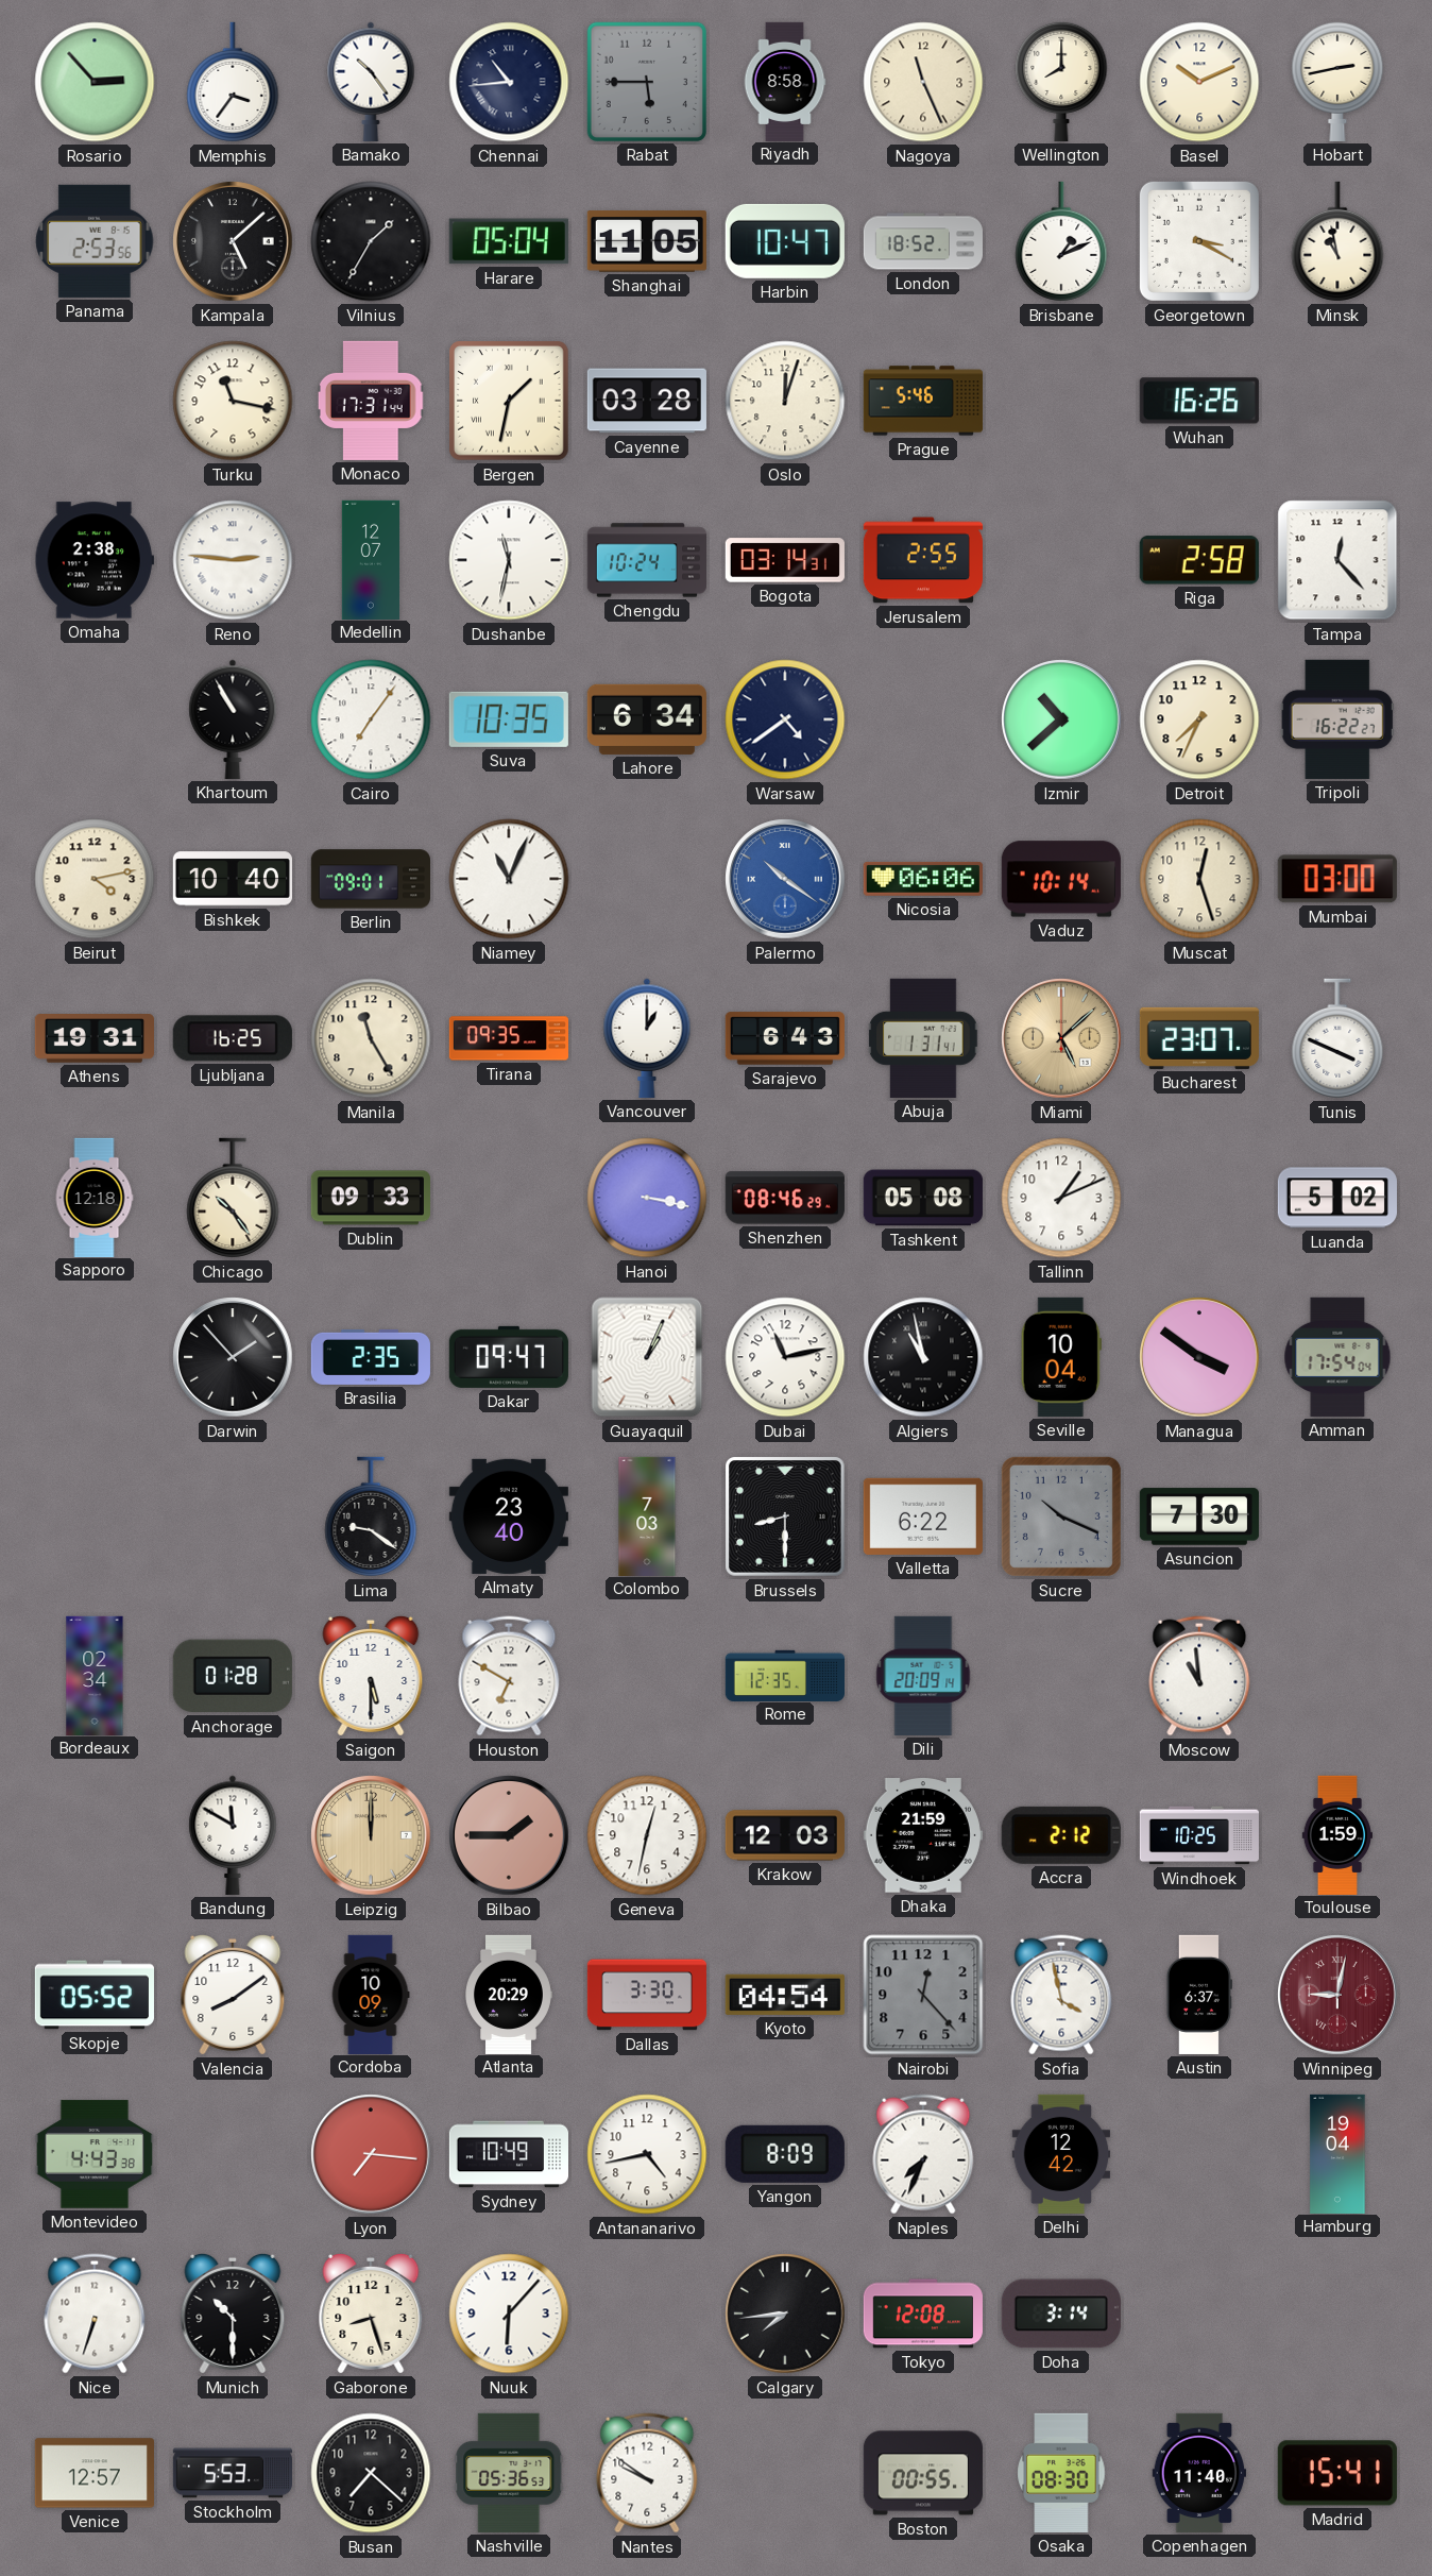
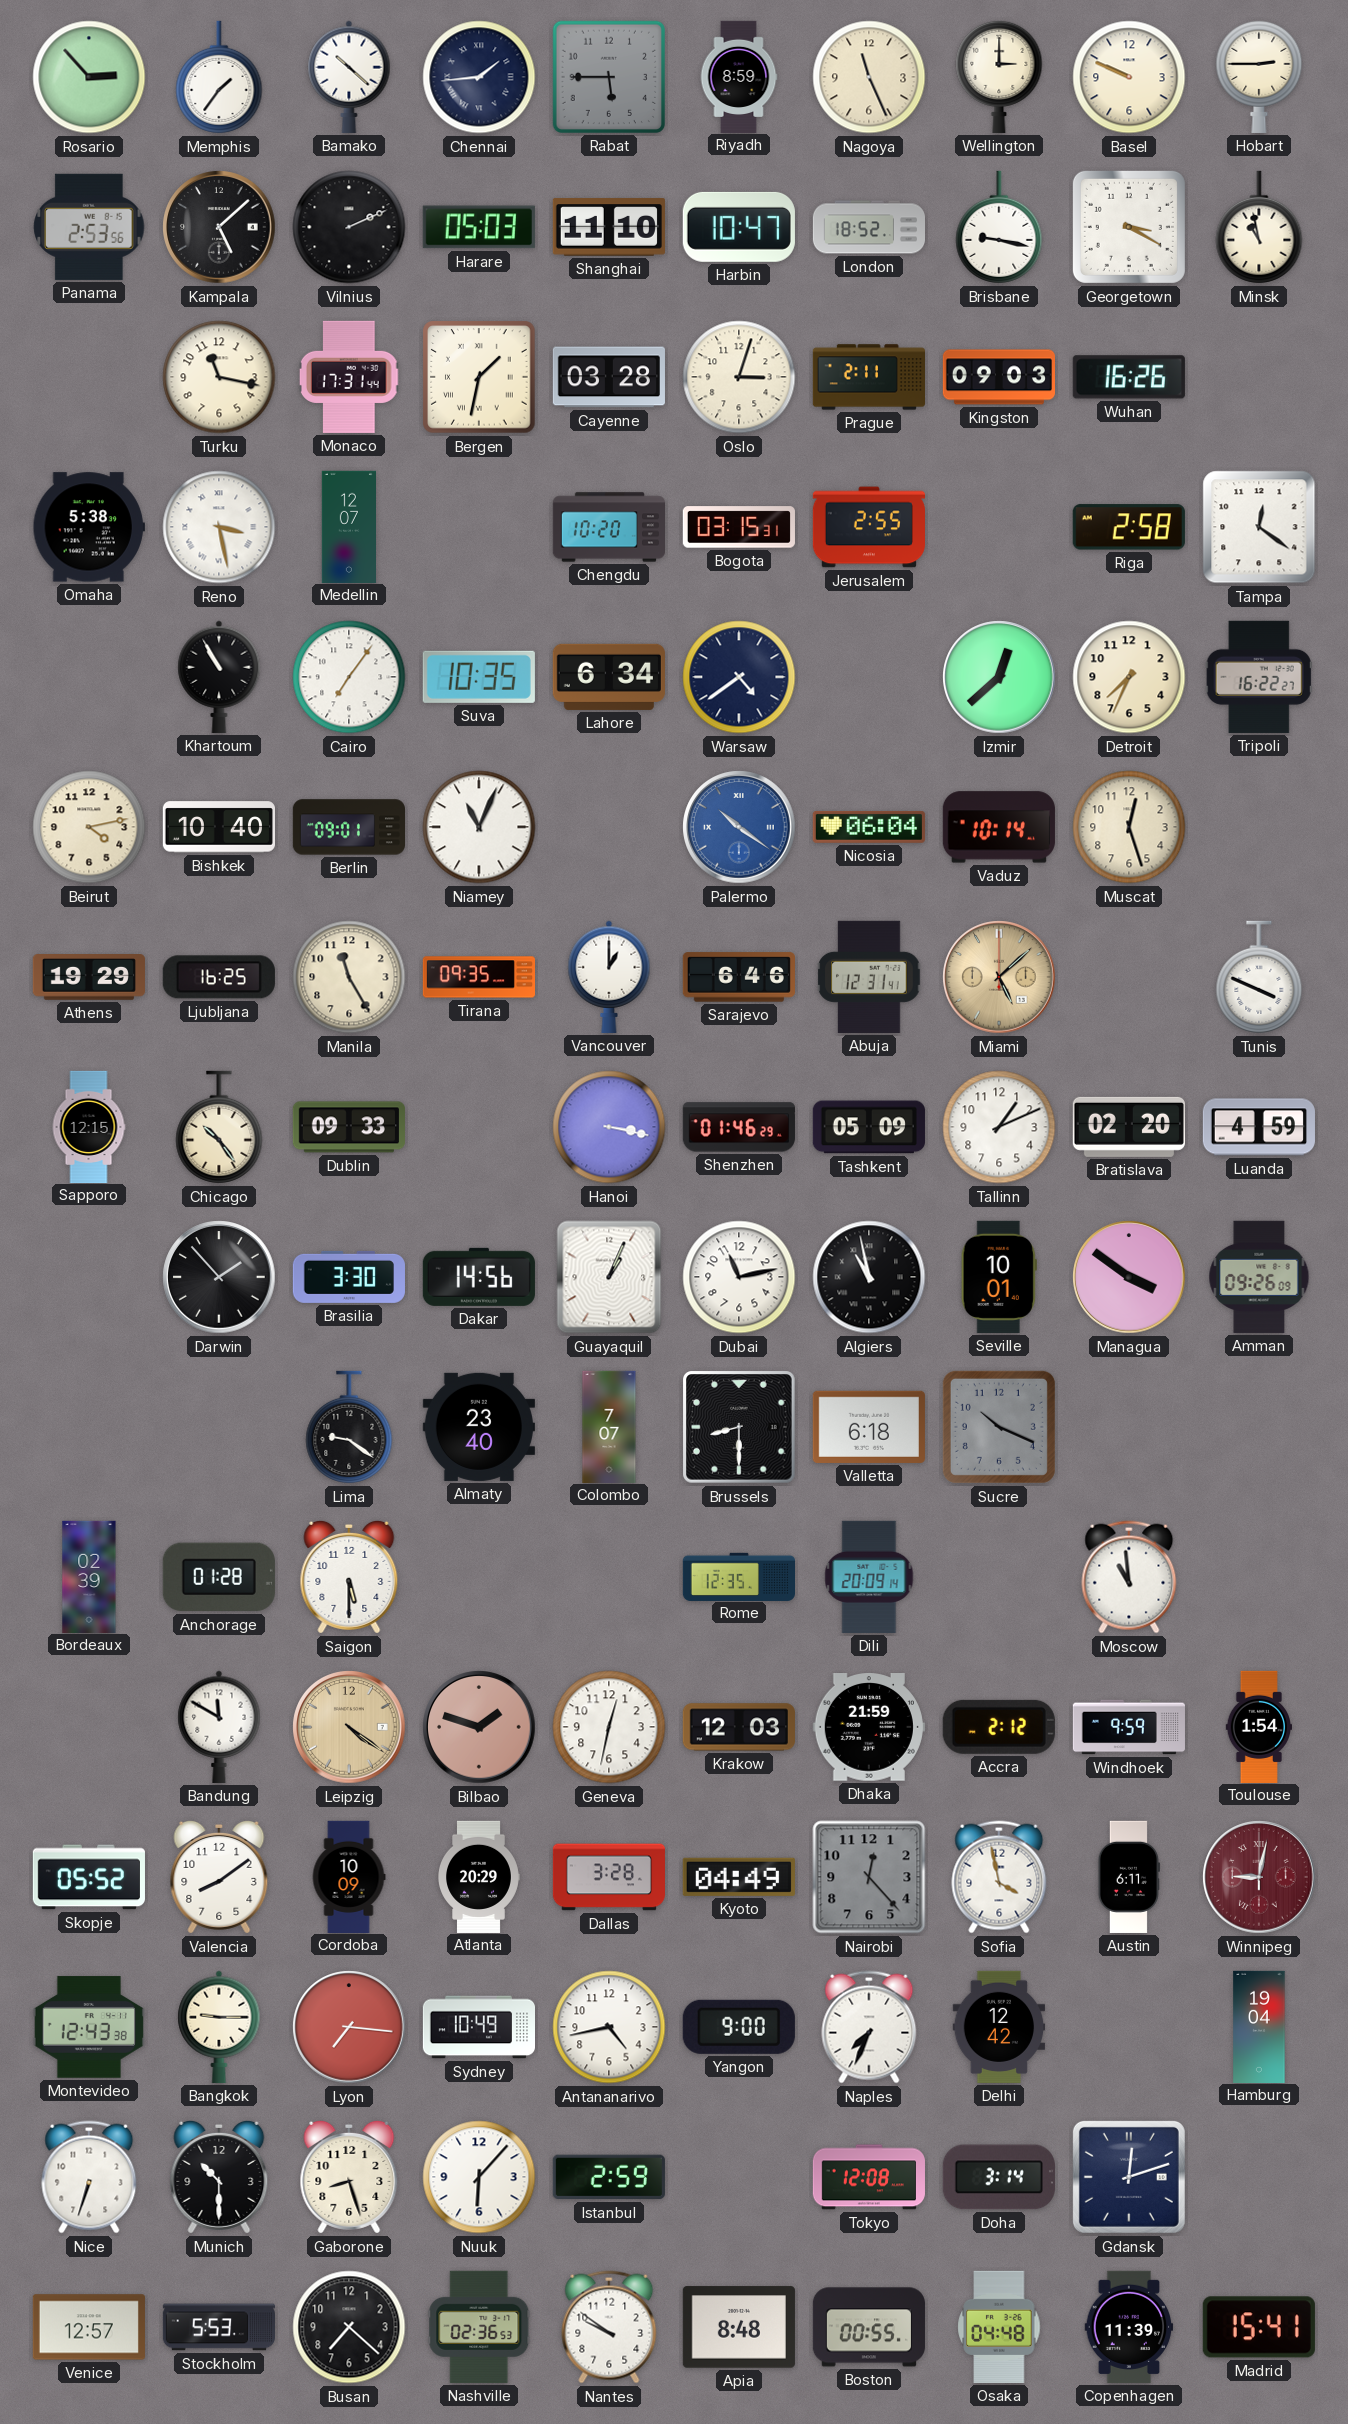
Memphis: 3:36 -> 1:36 (219, 77)
Bamako: 10:24 -> 10:22 (349, 77)
Chennai: 10:44 -> 1:44 (479, 77)
Riyadh: 8:58 -> 8:59 (739, 76)
Wellington: 8:00 -> 3:00 (999, 76)
Basel: 10:11 -> 9:49 (1129, 77)
Hobart: 2:43 -> 2:45 (1259, 76)
Vilnius: 1:35 -> 2:11 (349, 227)
Harare: 05:04 -> 05:03 (479, 227)
Shanghai: 11:05 -> 11:10 (609, 227)
Brisbane: 1:11 -> 9:17 (999, 227)
Oslo: 12:03 -> 3:03 (739, 377)
Prague: 5:46 -> 2:11 (868, 377)
Kingston: none -> 09:03 (998, 377)
Omaha: 2:38 -> 5:38 (89, 527)
Reno: 2:46 -> 3:28 (219, 527)
Dushanbe: 11:32 -> none (509, 560)
Chengdu: 10:24 -> 10:20 (608, 527)
Bogota: 03:14 -> 03:15 (739, 527)
Tampa: 12:23 -> 12:21 (1259, 527)
Izmir: 10:38 -> 12:38 (999, 677)
Nicosia: 06:06 -> 06:04 (869, 827)
Mumbai: 03:00 -> none (1337, 879)
Athens: 19:31 -> 19:29 (89, 978)
Sarajevo: 6:43 -> 6:46 (739, 977)
Abuja: 1:31 -> 12:31 (869, 977)
Bucharest: 23:07 -> none (1199, 1038)
Sapporo: 12:18 -> 12:15 (89, 1126)
Shenzhen: 08:46 -> 01:46 (739, 1127)
Tashkent: 05:08 -> 05:09 (869, 1127)
Bratislava: none -> 02:20 (1129, 1127)
Luanda: 5:02 -> 4:59 (1258, 1127)
Brasilia: 2:35 -> 3:30 (349, 1277)
Dakar: 09:47 -> 14:56 (479, 1277)
Seville: 10:04 -> 10:01 (999, 1277)
Amman: 17:54 -> 09:26 (1259, 1277)
Colombo: 7:03 -> 7:07 (609, 1426)
Valletta: 6:22 -> 6:18 (869, 1427)
Asuncion: 7:30 -> none (1199, 1516)
Bordeaux: 02:34 -> 02:39 (89, 1576)
Houston: 6:50 -> none (509, 1676)
Leipzig: 12:00 -> 4:21 (349, 1727)
Bilbao: 1:45 -> 1:48 (479, 1727)
Windhoek: 10:25 -> 9:59 (1129, 1727)
Toulouse: 1:59 -> 1:54 (1258, 1726)
Dallas: 3:30 -> 3:28 (608, 1877)
Kyoto: 04:54 -> 04:49 (739, 1877)
Austin: 6:37 -> 6:11 (1129, 1877)
Montevideo: 4:43 -> 12:43 (89, 2027)
Bangkok: none -> 9:15 (219, 2027)
Yangon: 8:09 -> 9:00 (739, 2027)
Istanbul: none -> 2:59 (609, 2177)
Calgary: 7:44 -> none (785, 2314)
Gdansk: none -> 12:12 (1129, 2177)
Nashville: 05:36 -> 02:36 (479, 2327)
Apia: none -> 8:48 (739, 2327)
Osaka: 08:30 -> 04:48 (999, 2327)
Copenhagen: 11:40 -> 11:39 (1129, 2327)
